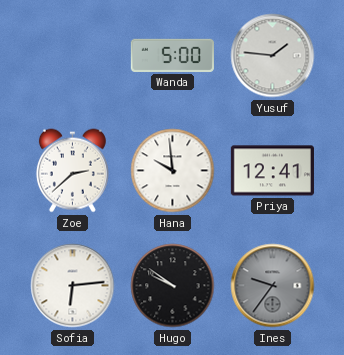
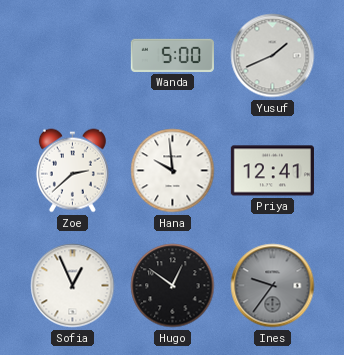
Yusuf: 1:46 -> 1:41 (273, 56)
Sofia: 6:14 -> 12:56 (73, 286)
Hugo: 9:51 -> 12:51 (173, 286)
